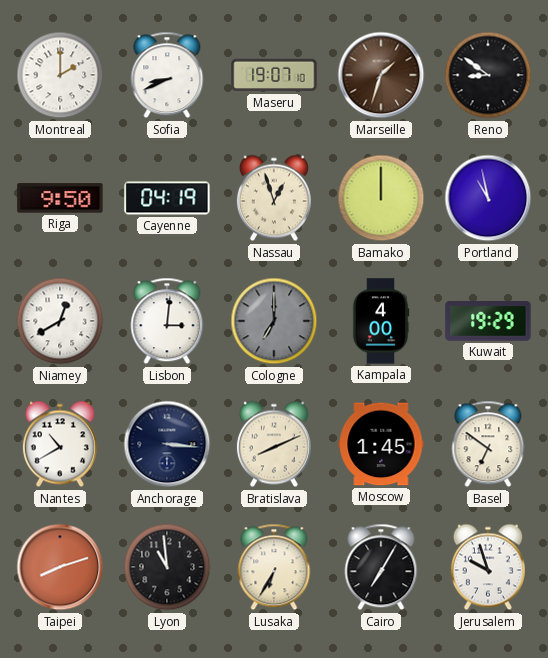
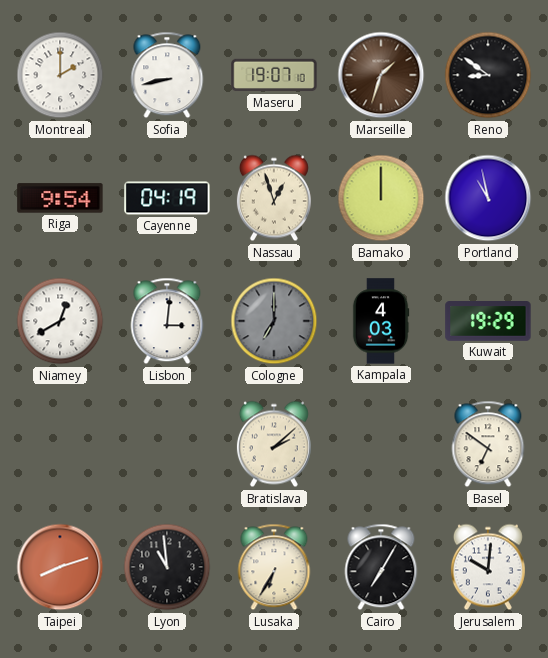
Sofia: 8:41 -> 8:43 (167, 75)
Riga: 9:50 -> 9:54 (60, 198)
Kampala: 4:00 -> 4:03 (381, 321)
Nantes: 10:40 -> none (60, 444)
Anchorage: 3:16 -> none (167, 444)
Bratislava: 8:11 -> 2:08 (274, 444)
Moscow: 1:45 -> none (381, 444)
Jerusalem: 9:57 -> 10:01 (488, 567)
